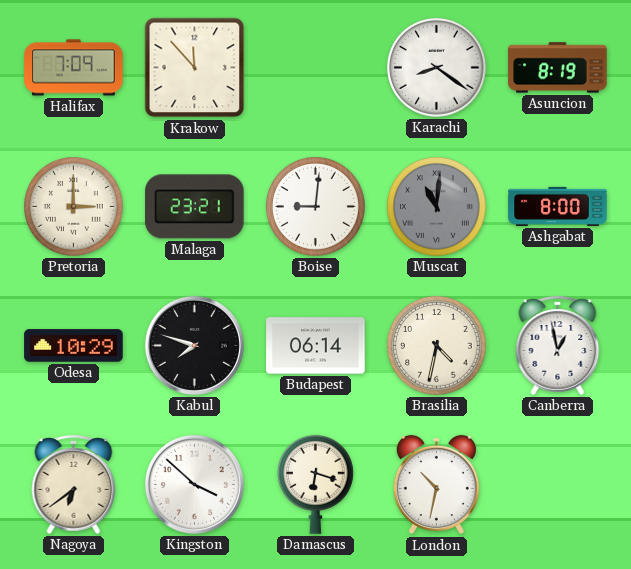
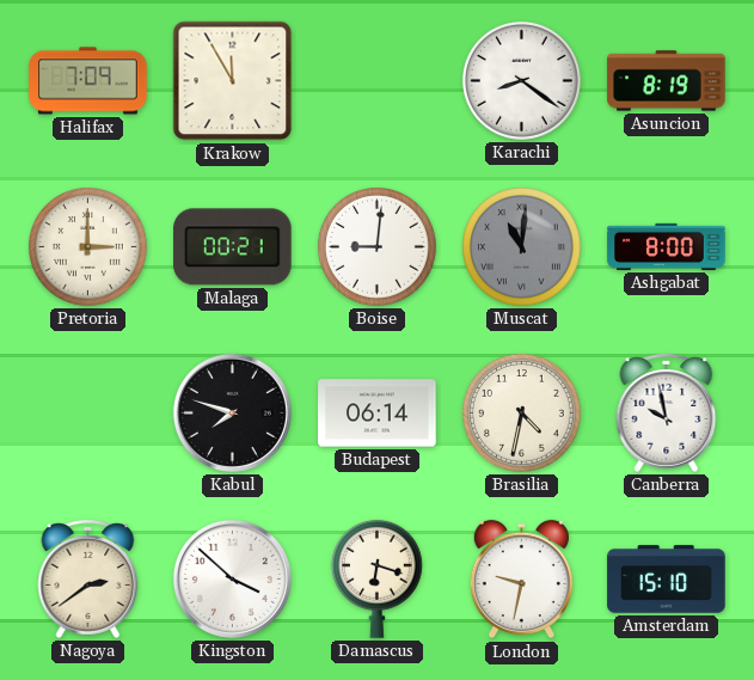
Krakow: 11:53 -> 11:55 (233, 81)
Malaga: 23:21 -> 00:21 (233, 247)
Odesa: 10:29 -> none (74, 346)
Canberra: 12:58 -> 9:58 (667, 412)
Nagoya: 6:39 -> 2:39 (88, 578)
London: 10:32 -> 9:32 (521, 580)
Amsterdam: none -> 15:10 (667, 580)
